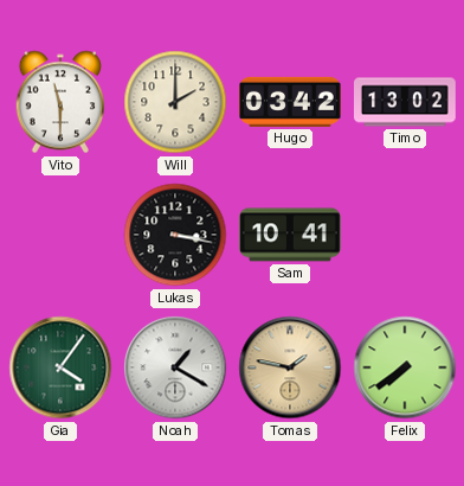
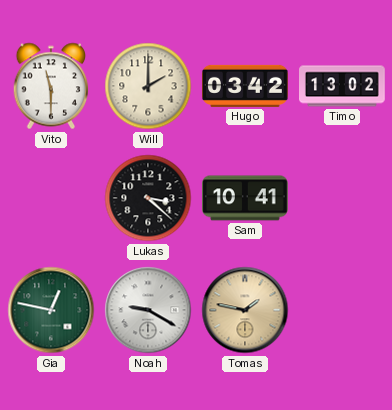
Lukas: 3:17 -> 3:22 (148, 198)
Gia: 4:06 -> 12:47 (51, 310)
Noah: 1:20 -> 9:20 (148, 310)
Felix: 7:39 -> none (405, 367)
